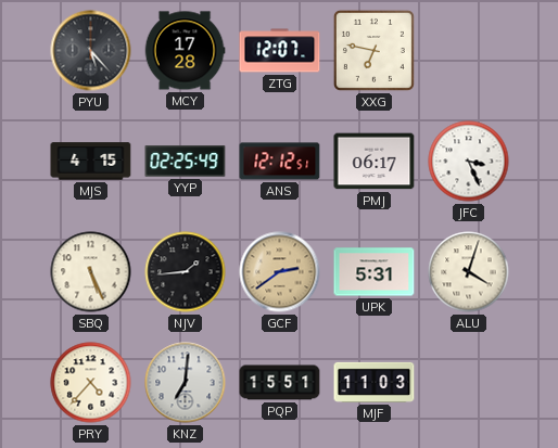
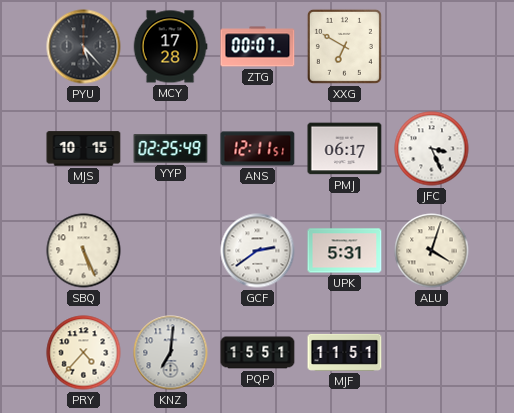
ZTG: 12:07 -> 00:07 (258, 47)
XXG: 6:47 -> 6:50 (344, 46)
MJS: 4:15 -> 10:15 (84, 149)
ANS: 12:12 -> 12:11 (258, 149)
NJV: 1:44 -> none (186, 272)
GCF dial: champagne -> white (258, 251)
MJF: 11:03 -> 11:51 (345, 352)
